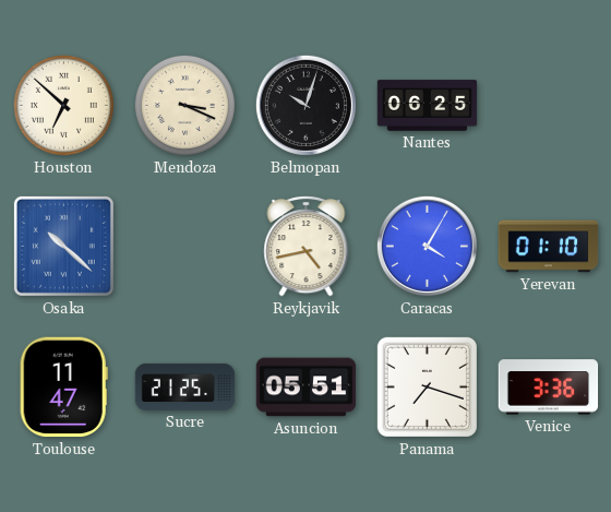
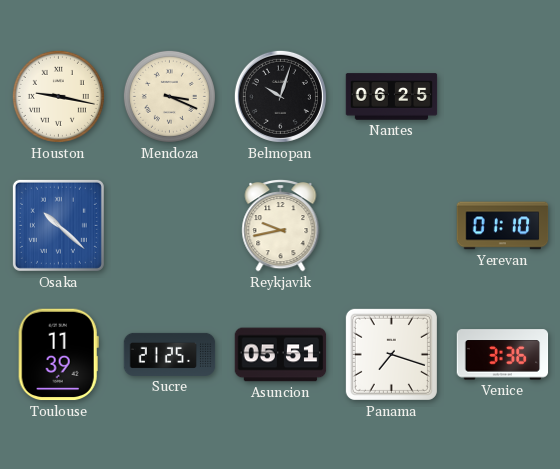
Houston: 6:52 -> 9:17 (58, 96)
Reykjavik: 4:43 -> 9:43 (281, 226)
Caracas: 4:05 -> none (427, 246)
Toulouse: 11:47 -> 11:39 (58, 355)
